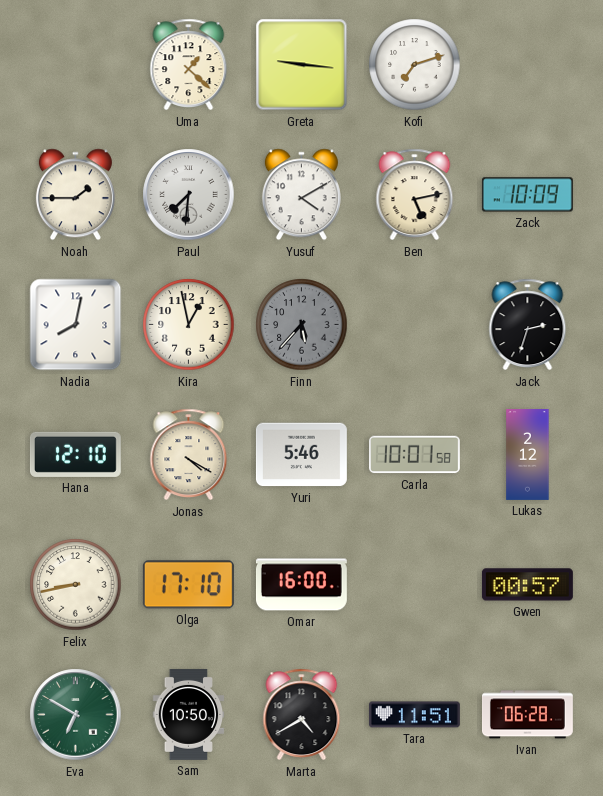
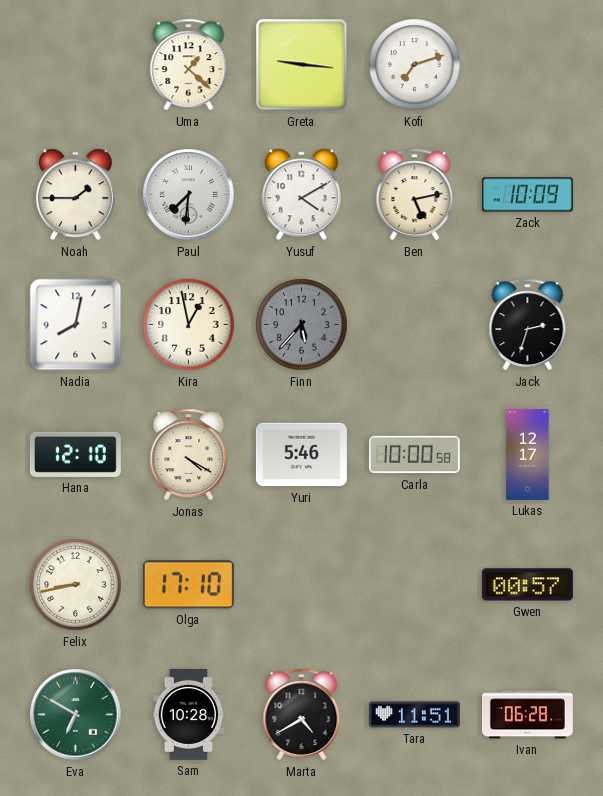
Carla: 10:01 -> 10:00 (414, 455)
Lukas: 2:12 -> 12:17 (528, 455)
Omar: 16:00 -> none (301, 585)
Sam: 10:50 -> 10:28 (189, 714)
